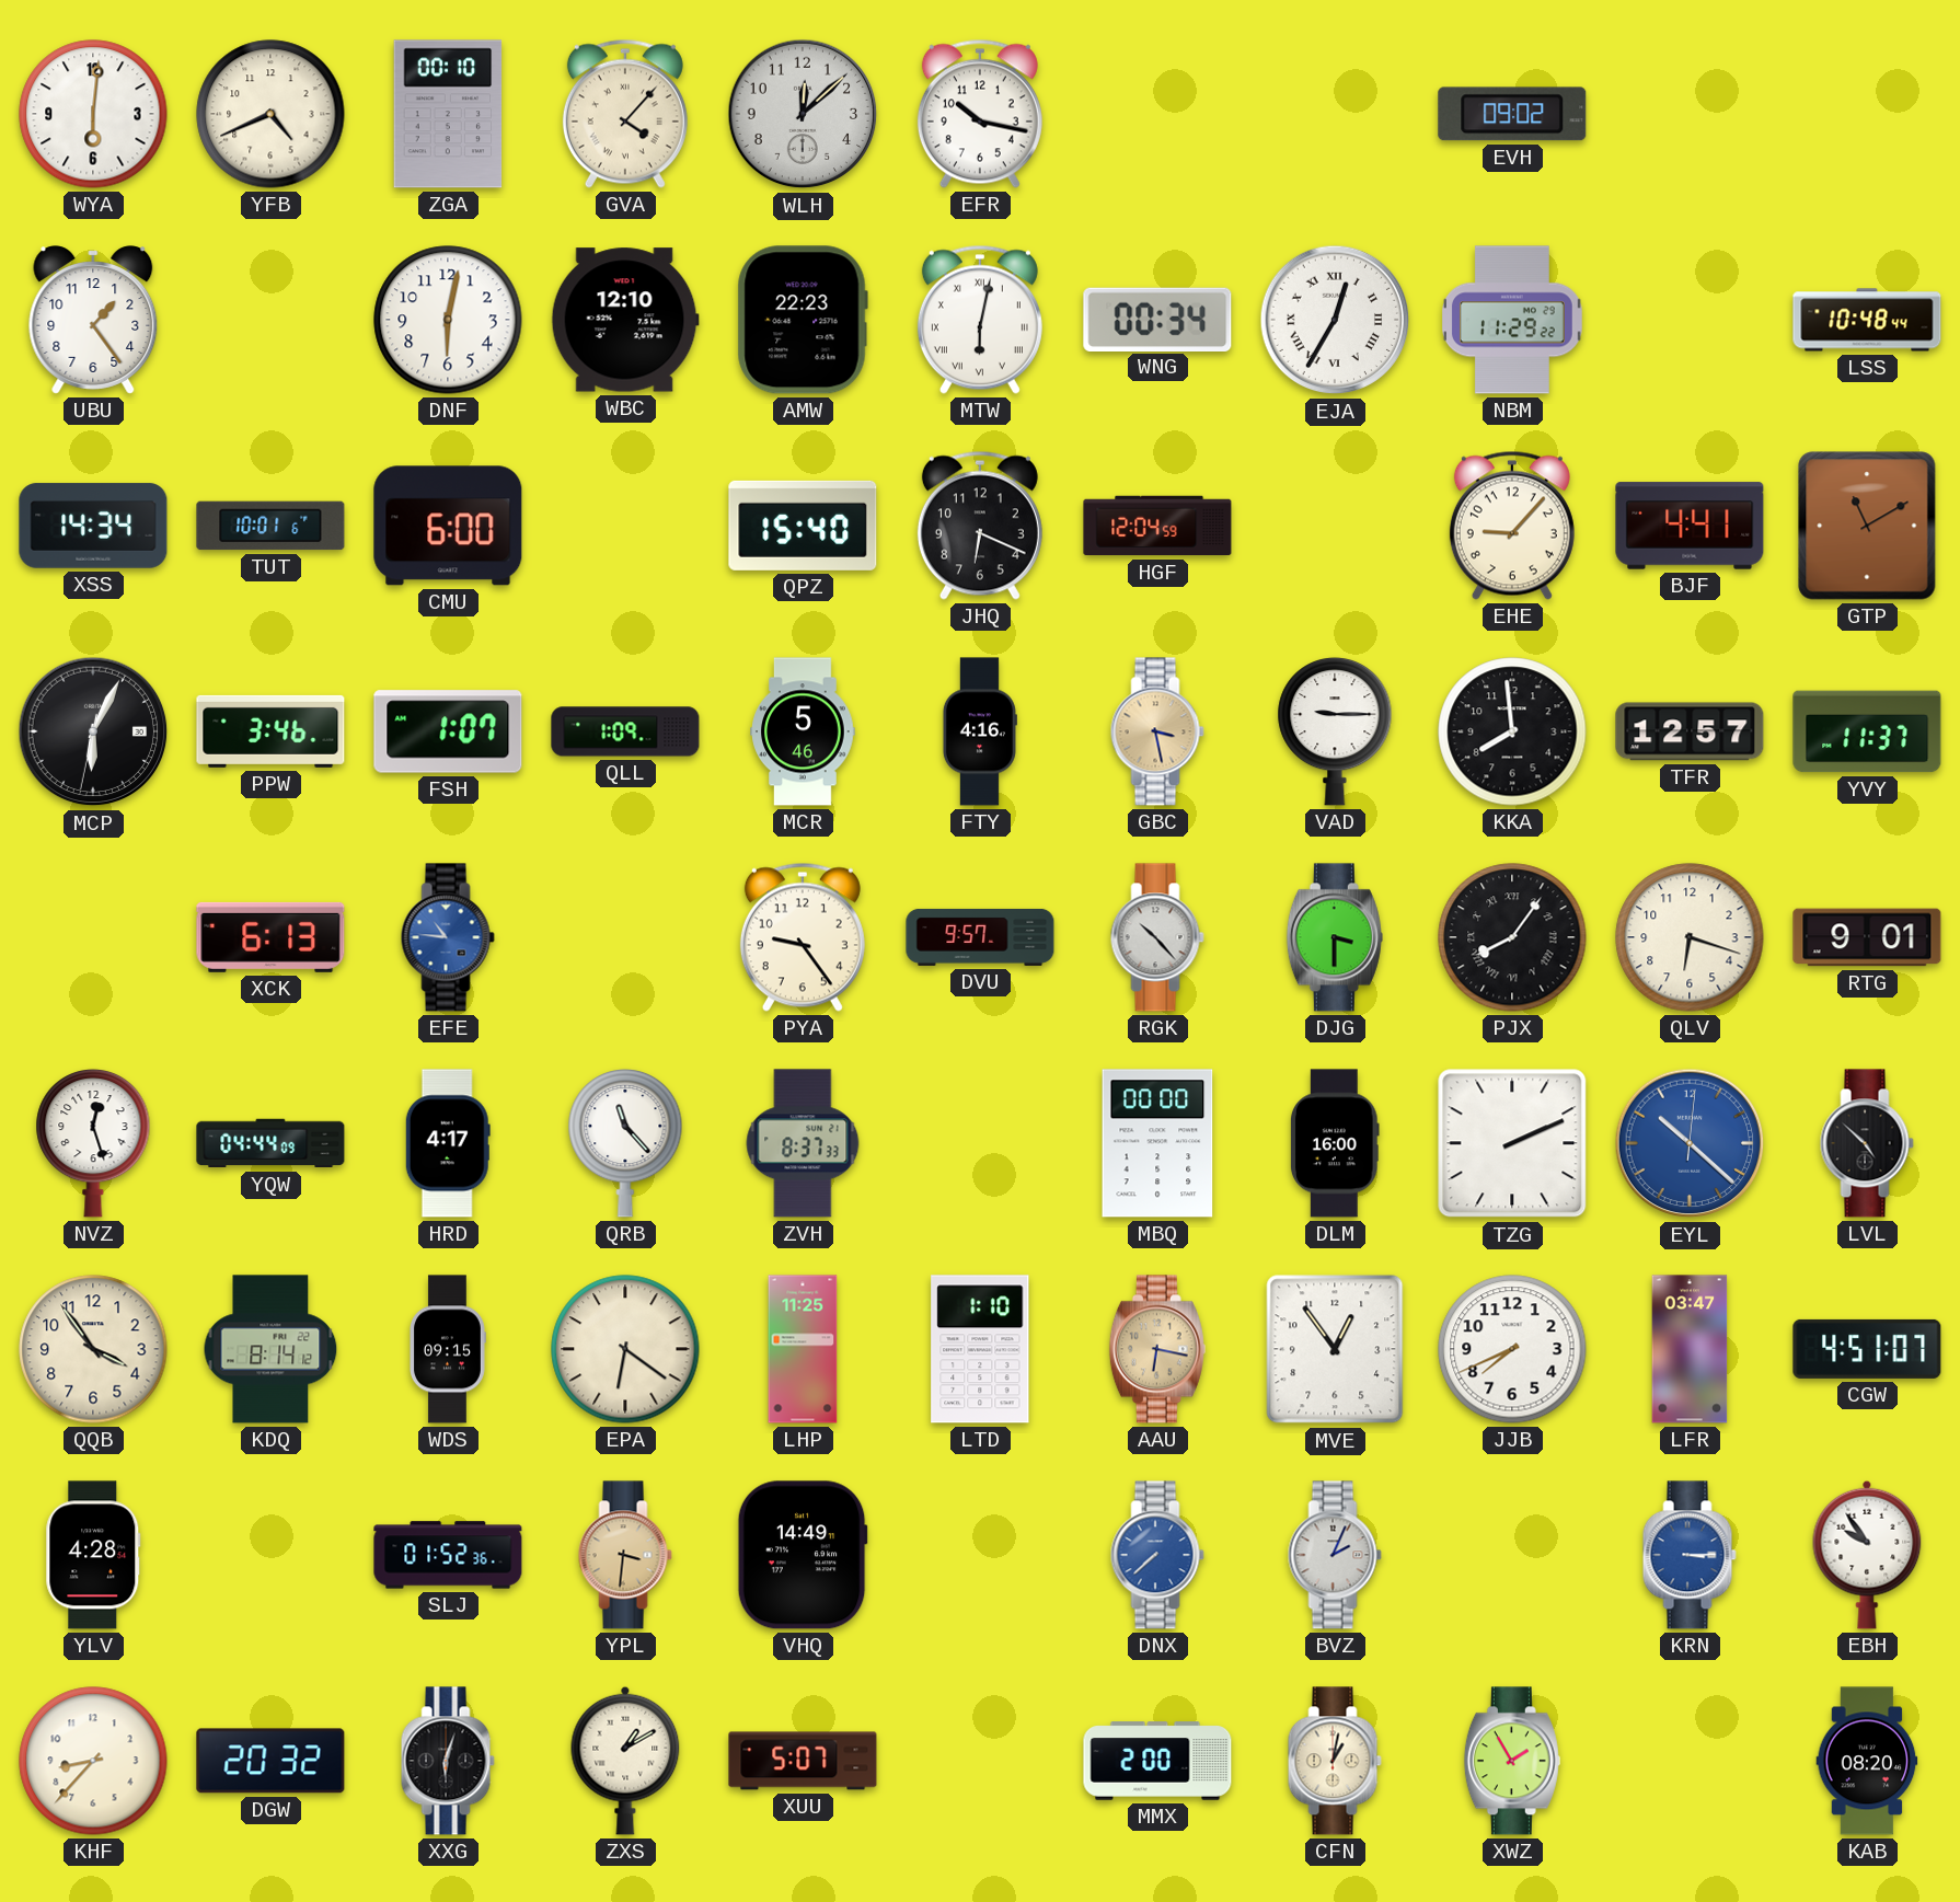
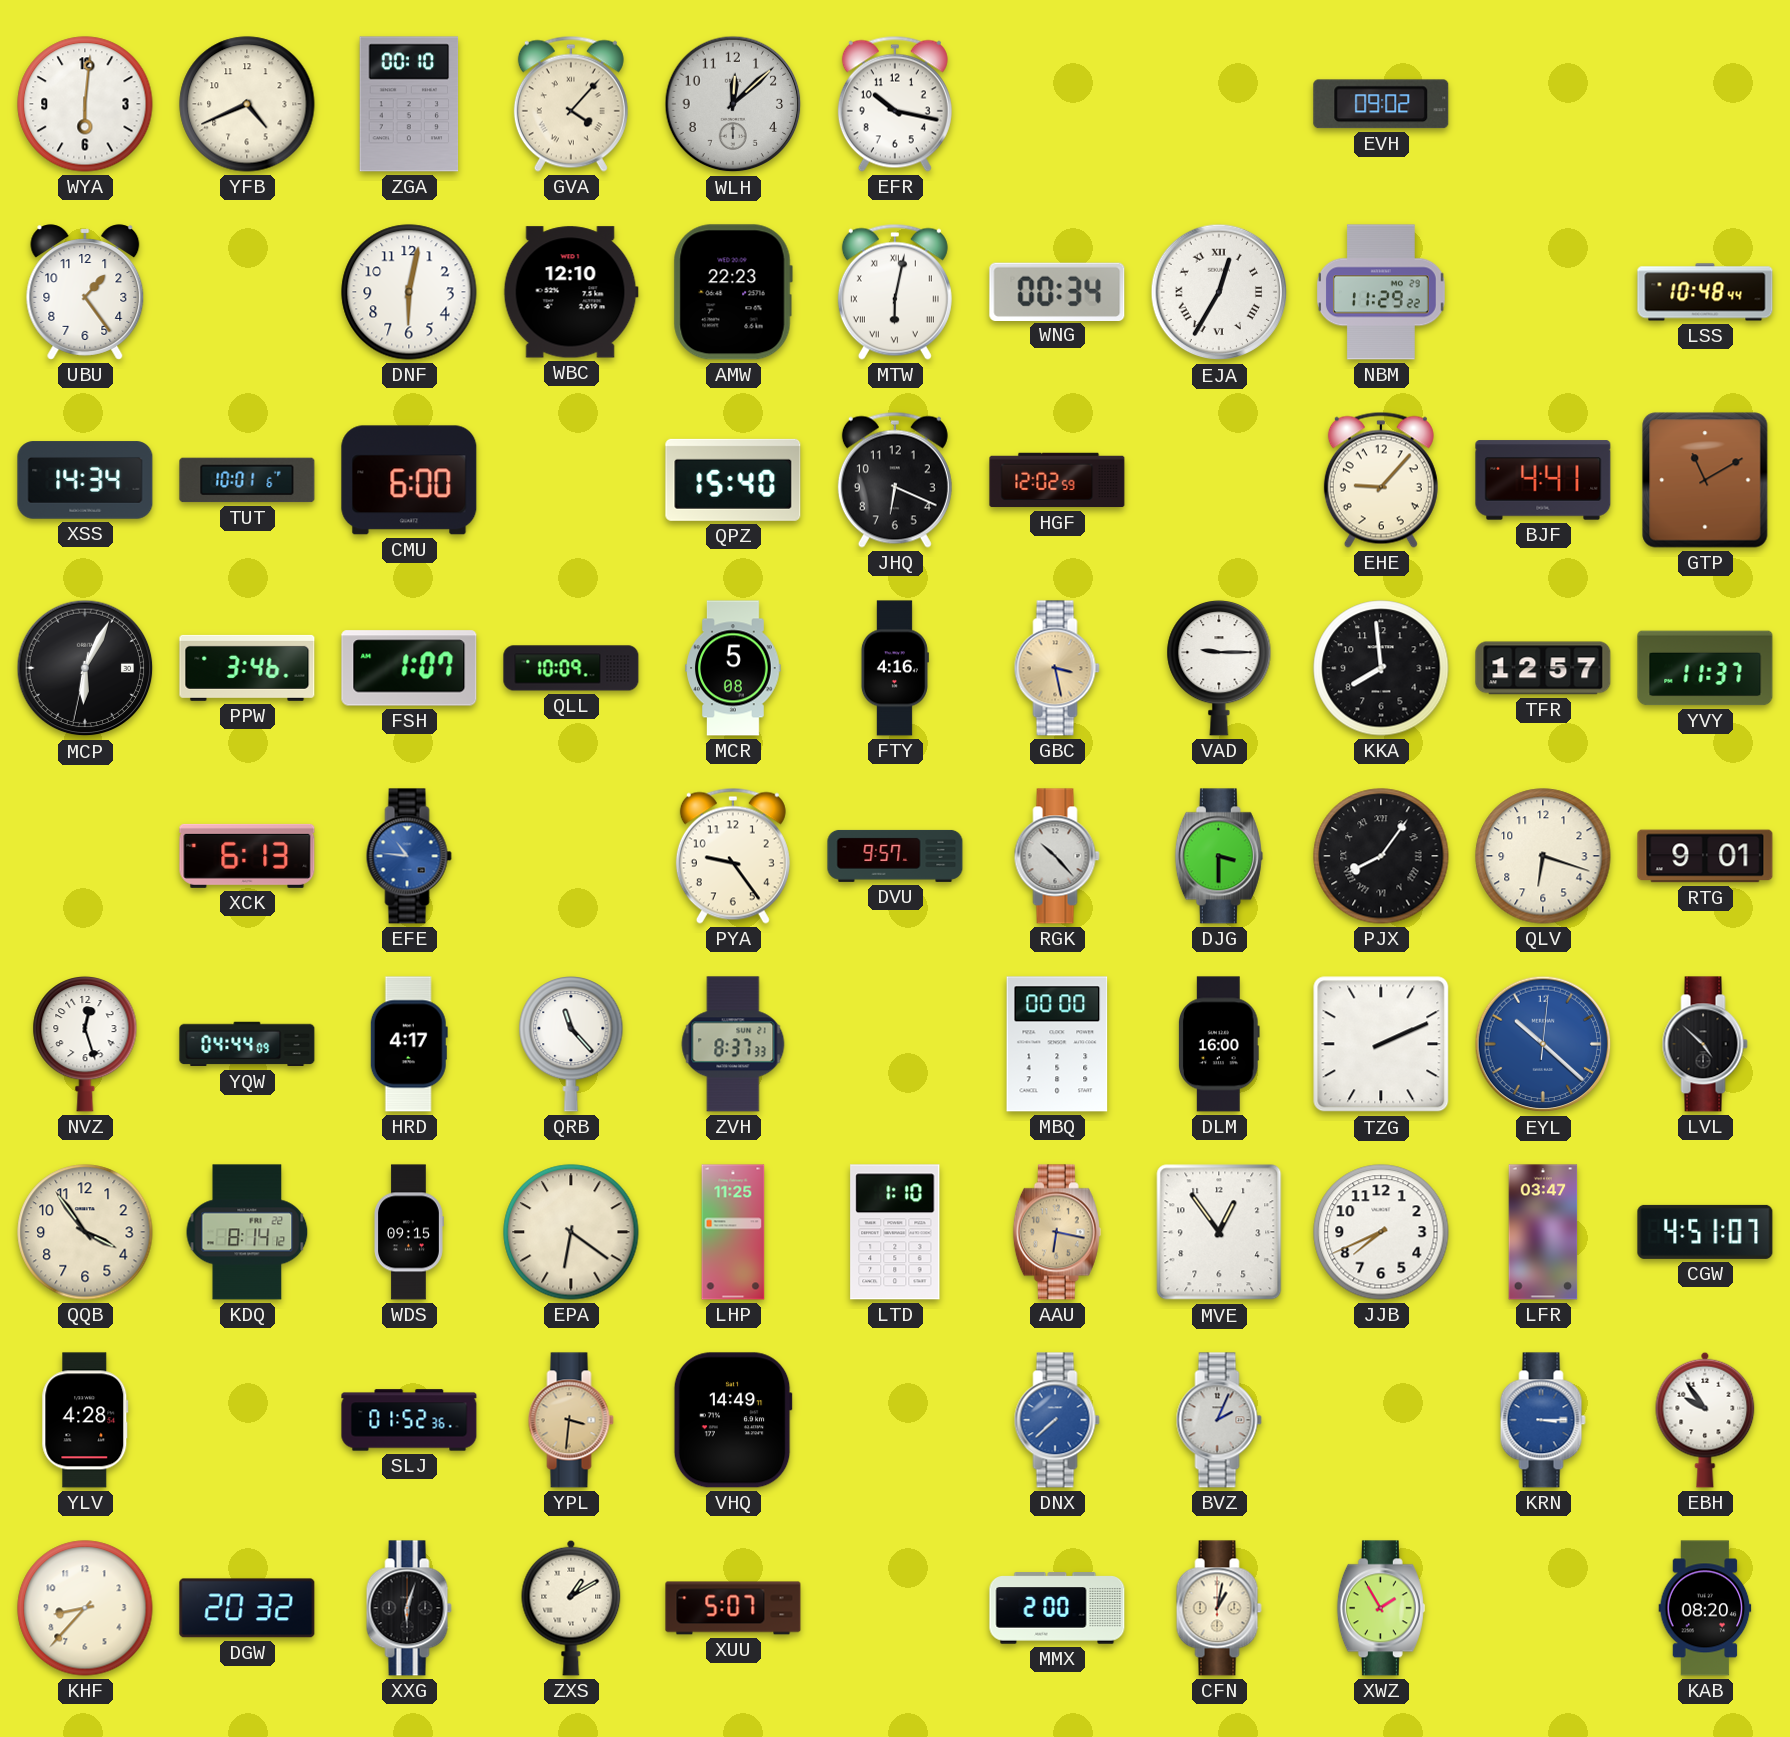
HGF: 12:04 -> 12:02 (1057, 480)
QLL: 1:09 -> 10:09 (571, 668)
MCR: 5:46 -> 5:08 (733, 668)
